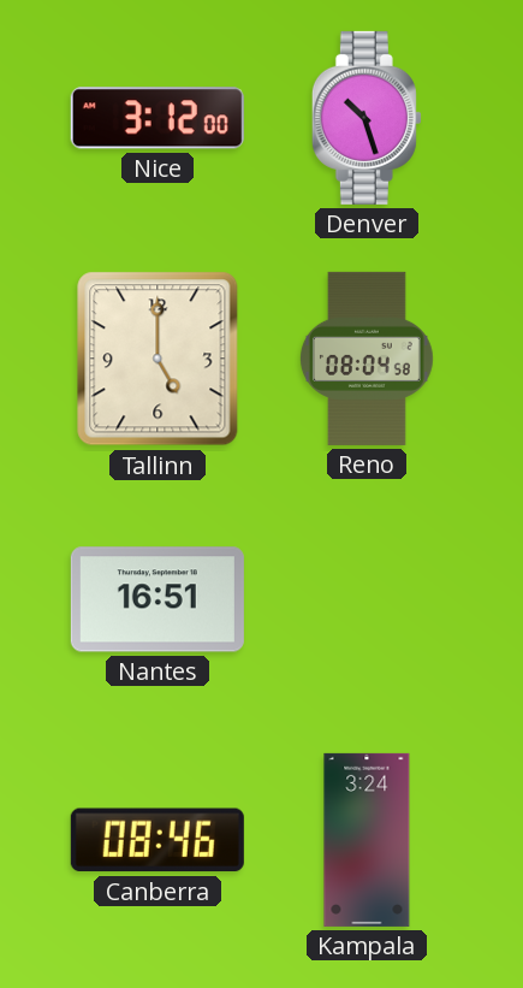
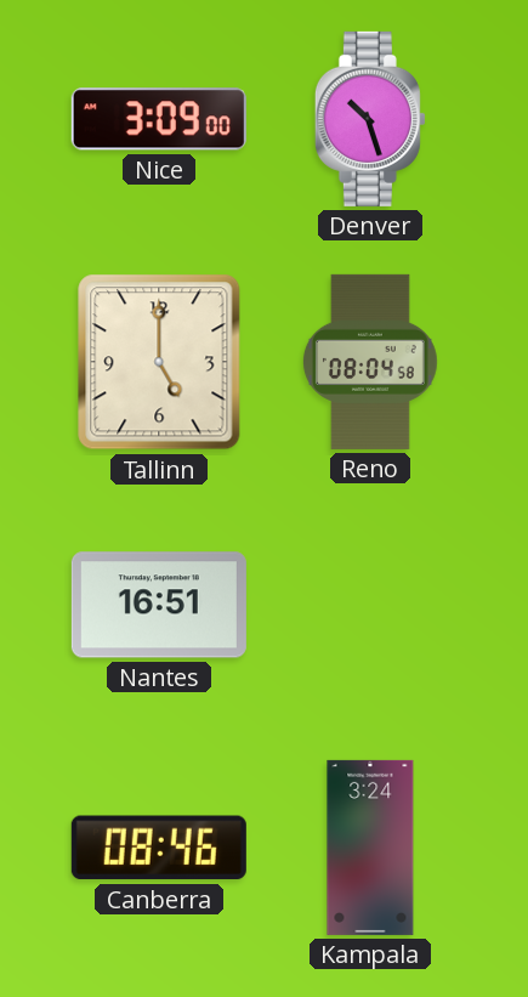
Nice: 3:12 -> 3:09 (159, 119)
